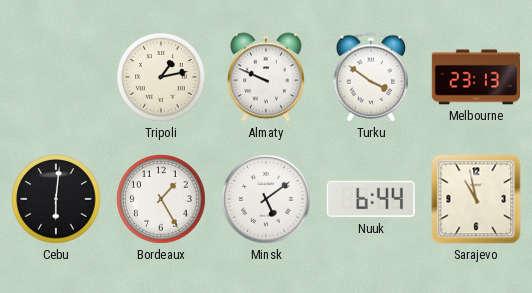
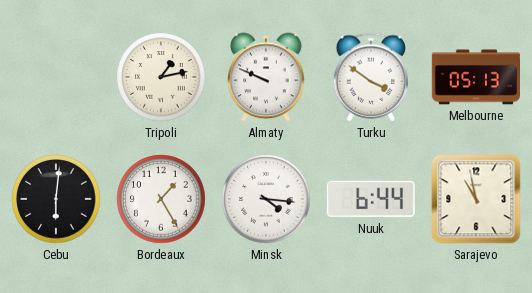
Melbourne: 23:13 -> 05:13 (475, 77)
Minsk: 5:09 -> 4:16 (266, 199)
